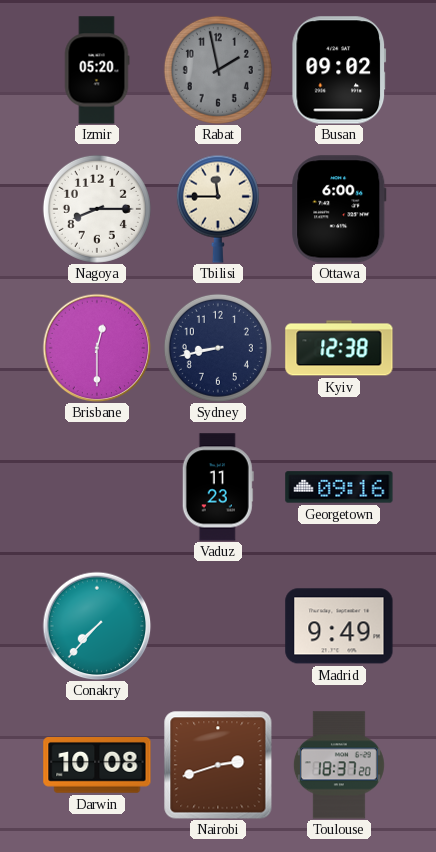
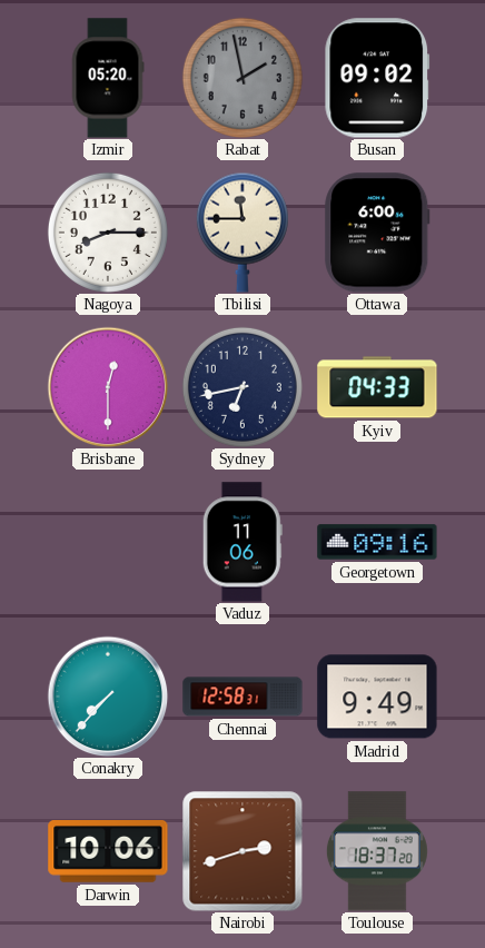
Sydney: 8:43 -> 6:43 (242, 387)
Kyiv: 12:38 -> 04:33 (377, 387)
Vaduz: 11:23 -> 11:06 (242, 542)
Chennai: none -> 12:58 (242, 697)
Darwin: 10:08 -> 10:06 (108, 852)
